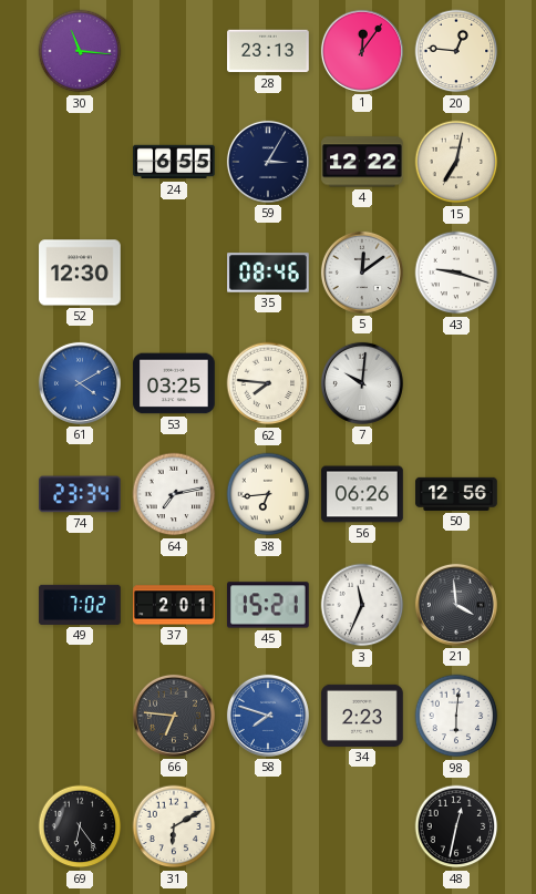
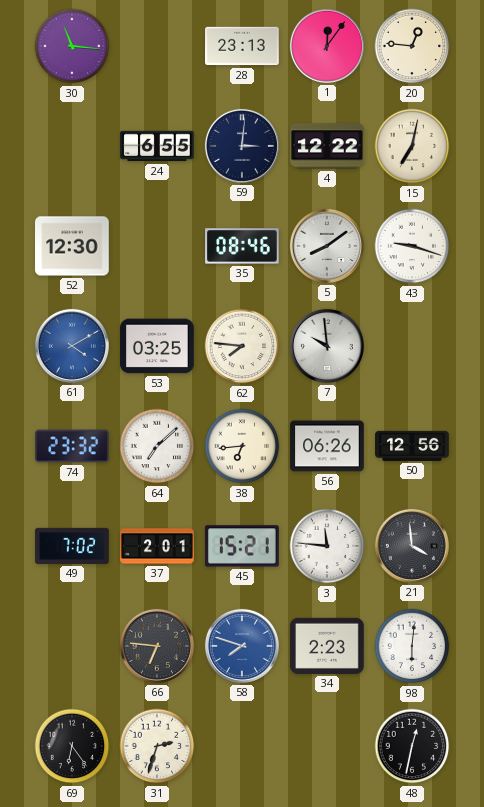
59: 3:05 -> 3:01 (242, 146)
5: 12:09 -> 8:09 (327, 246)
7: 10:01 -> 9:59 (327, 346)
74: 23:34 -> 23:32 (73, 446)
64: 7:13 -> 7:08 (157, 446)
3: 11:34 -> 11:46 (327, 546)
31: 6:10 -> 2:33 (157, 746)
